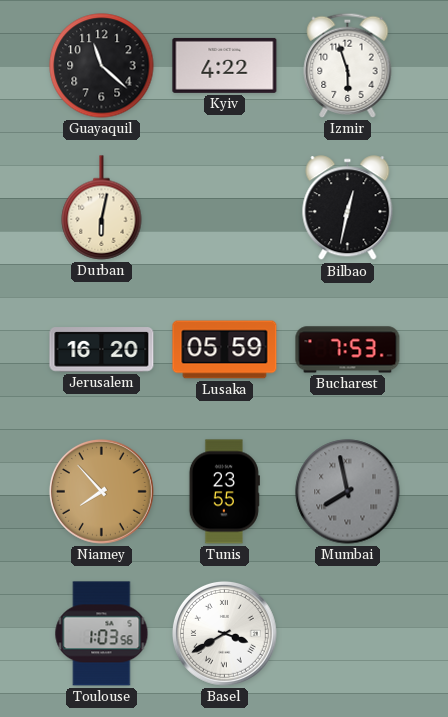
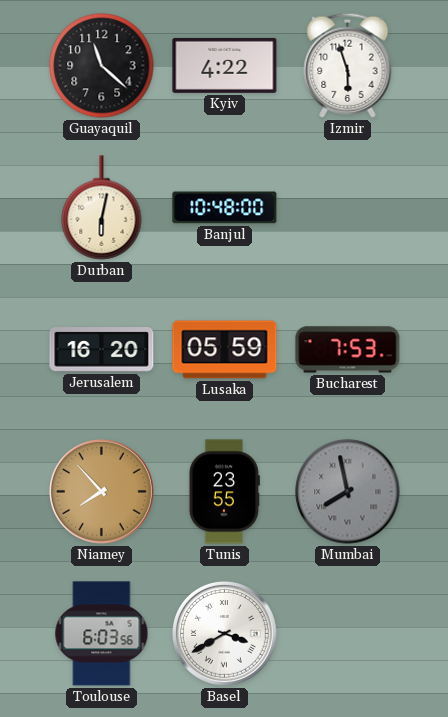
Banjul: none -> 10:48 (225, 208)
Bilbao: 12:32 -> none (348, 208)
Toulouse: 1:03 -> 6:03 (102, 634)
